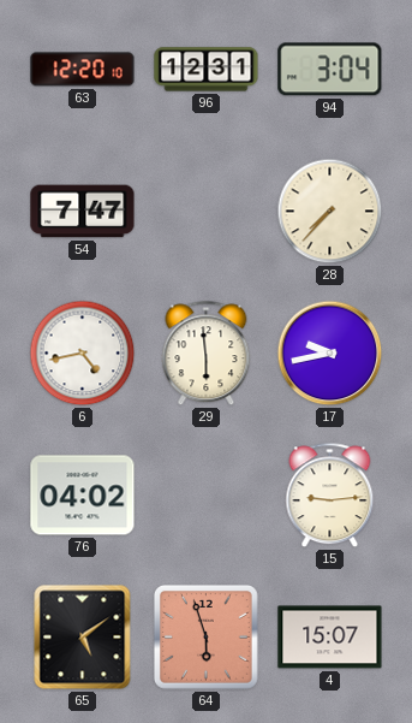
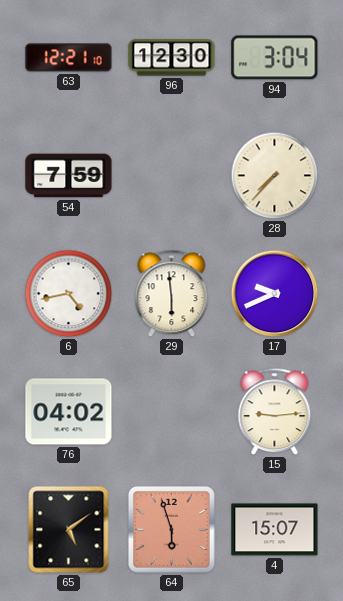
63: 12:20 -> 12:21 (69, 58)
96: 12:31 -> 12:30 (172, 58)
54: 7:47 -> 7:59 (69, 176)
17: 9:43 -> 9:41 (275, 294)
